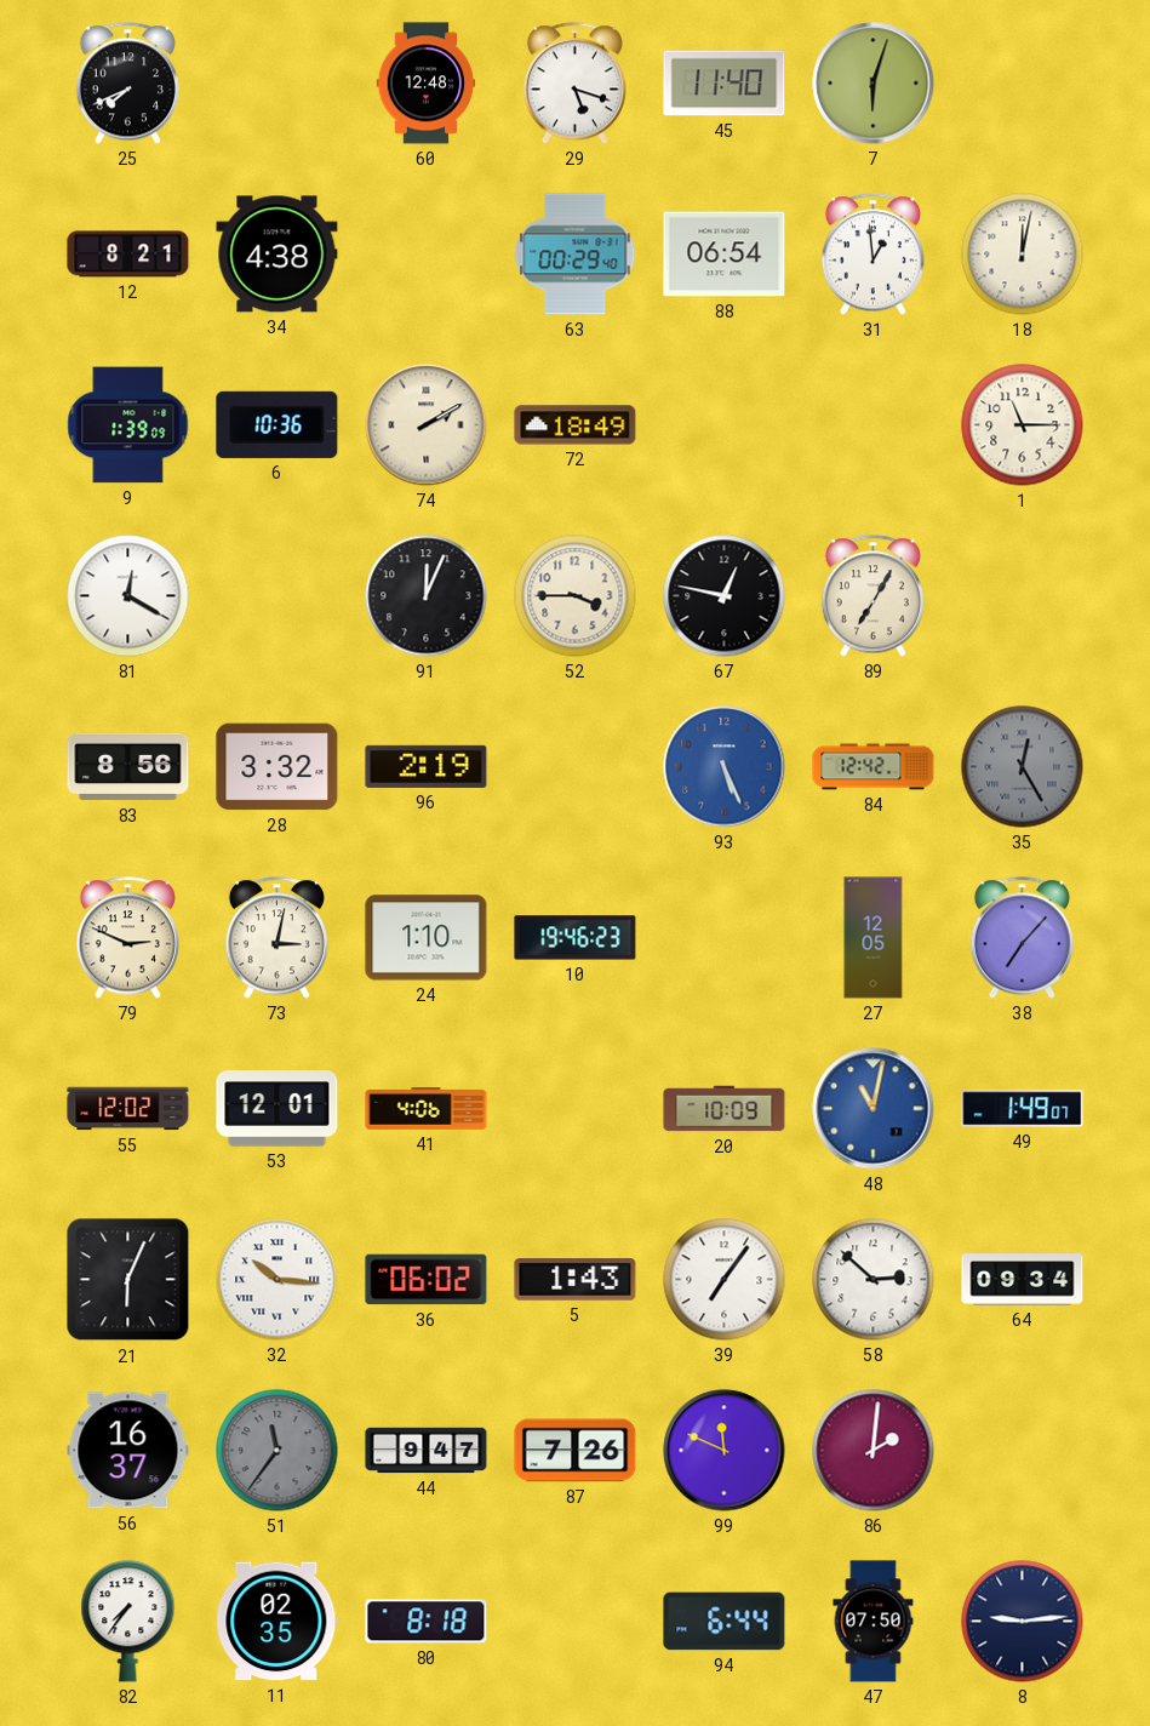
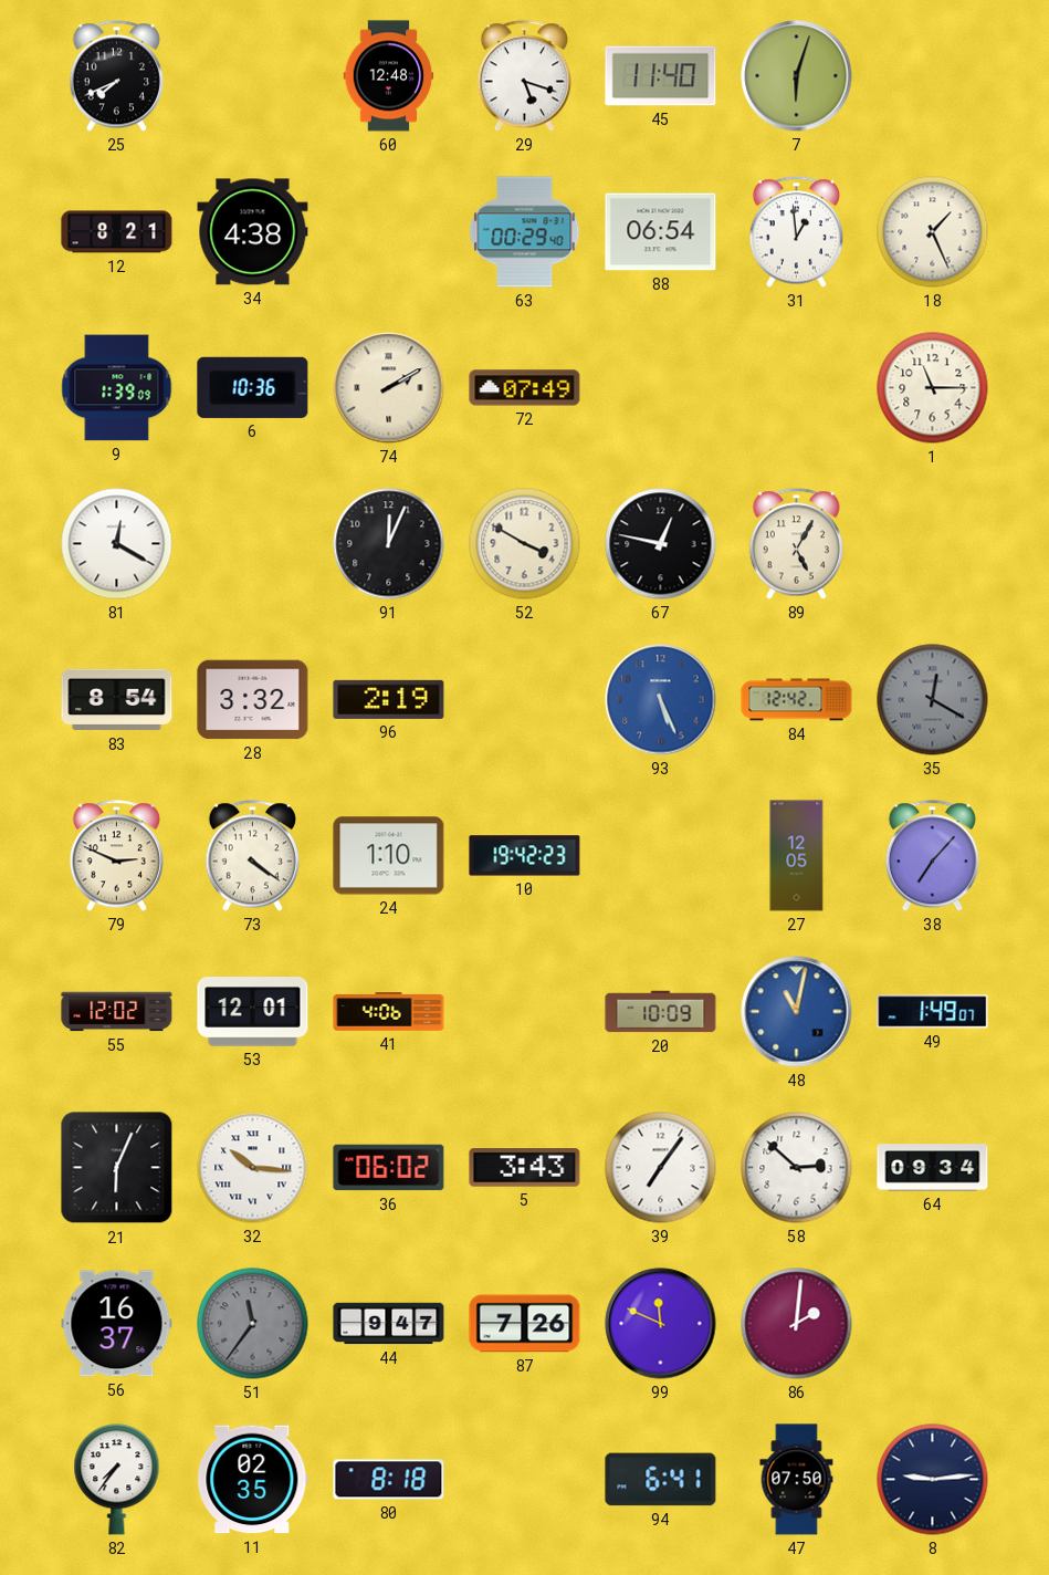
18: 12:02 -> 1:26 (933, 232)
72: 18:49 -> 07:49 (525, 388)
52: 3:45 -> 3:50 (525, 544)
89: 7:05 -> 5:05 (796, 544)
83: 8:56 -> 8:54 (117, 700)
35: 12:25 -> 12:20 (933, 700)
73: 3:02 -> 4:21 (252, 856)
10: 19:46 -> 19:42 (525, 856)
5: 1:43 -> 3:43 (525, 1168)
94: 6:44 -> 6:41 (661, 1480)
